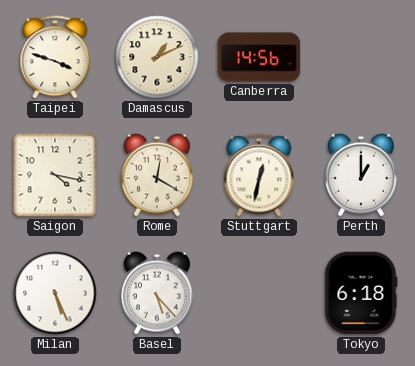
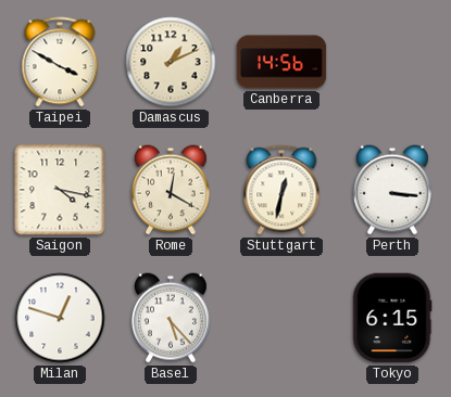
Taipei: 3:48 -> 3:50 (60, 62)
Perth: 1:00 -> 3:16 (392, 190)
Milan: 5:26 -> 12:48 (60, 318)
Tokyo: 6:18 -> 6:15 (392, 318)
